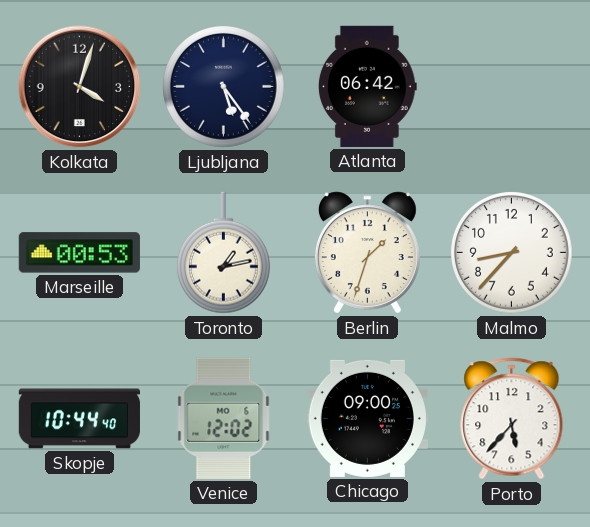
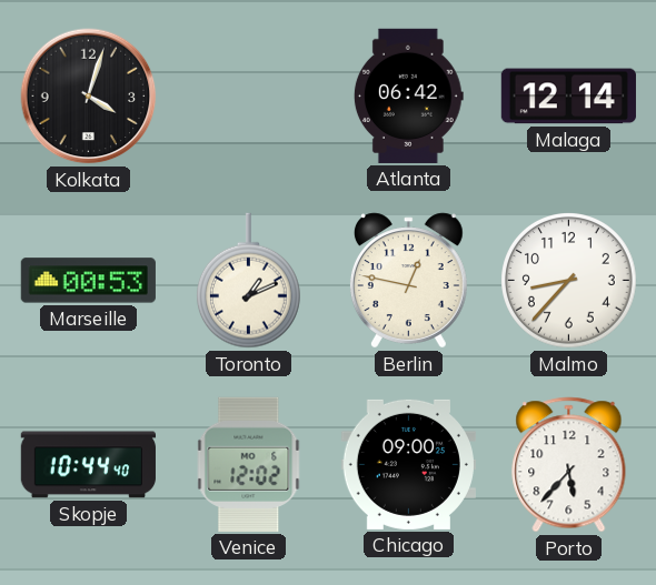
Ljubljana: 5:24 -> none (224, 87)
Malaga: none -> 12:14 (568, 97)
Toronto: 1:13 -> 1:11 (248, 281)
Berlin: 1:33 -> 12:47 (408, 281)
